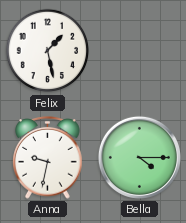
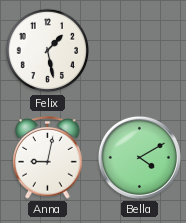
Anna: 9:32 -> 9:02 (48, 158)
Bella: 4:15 -> 4:10 (139, 157)
